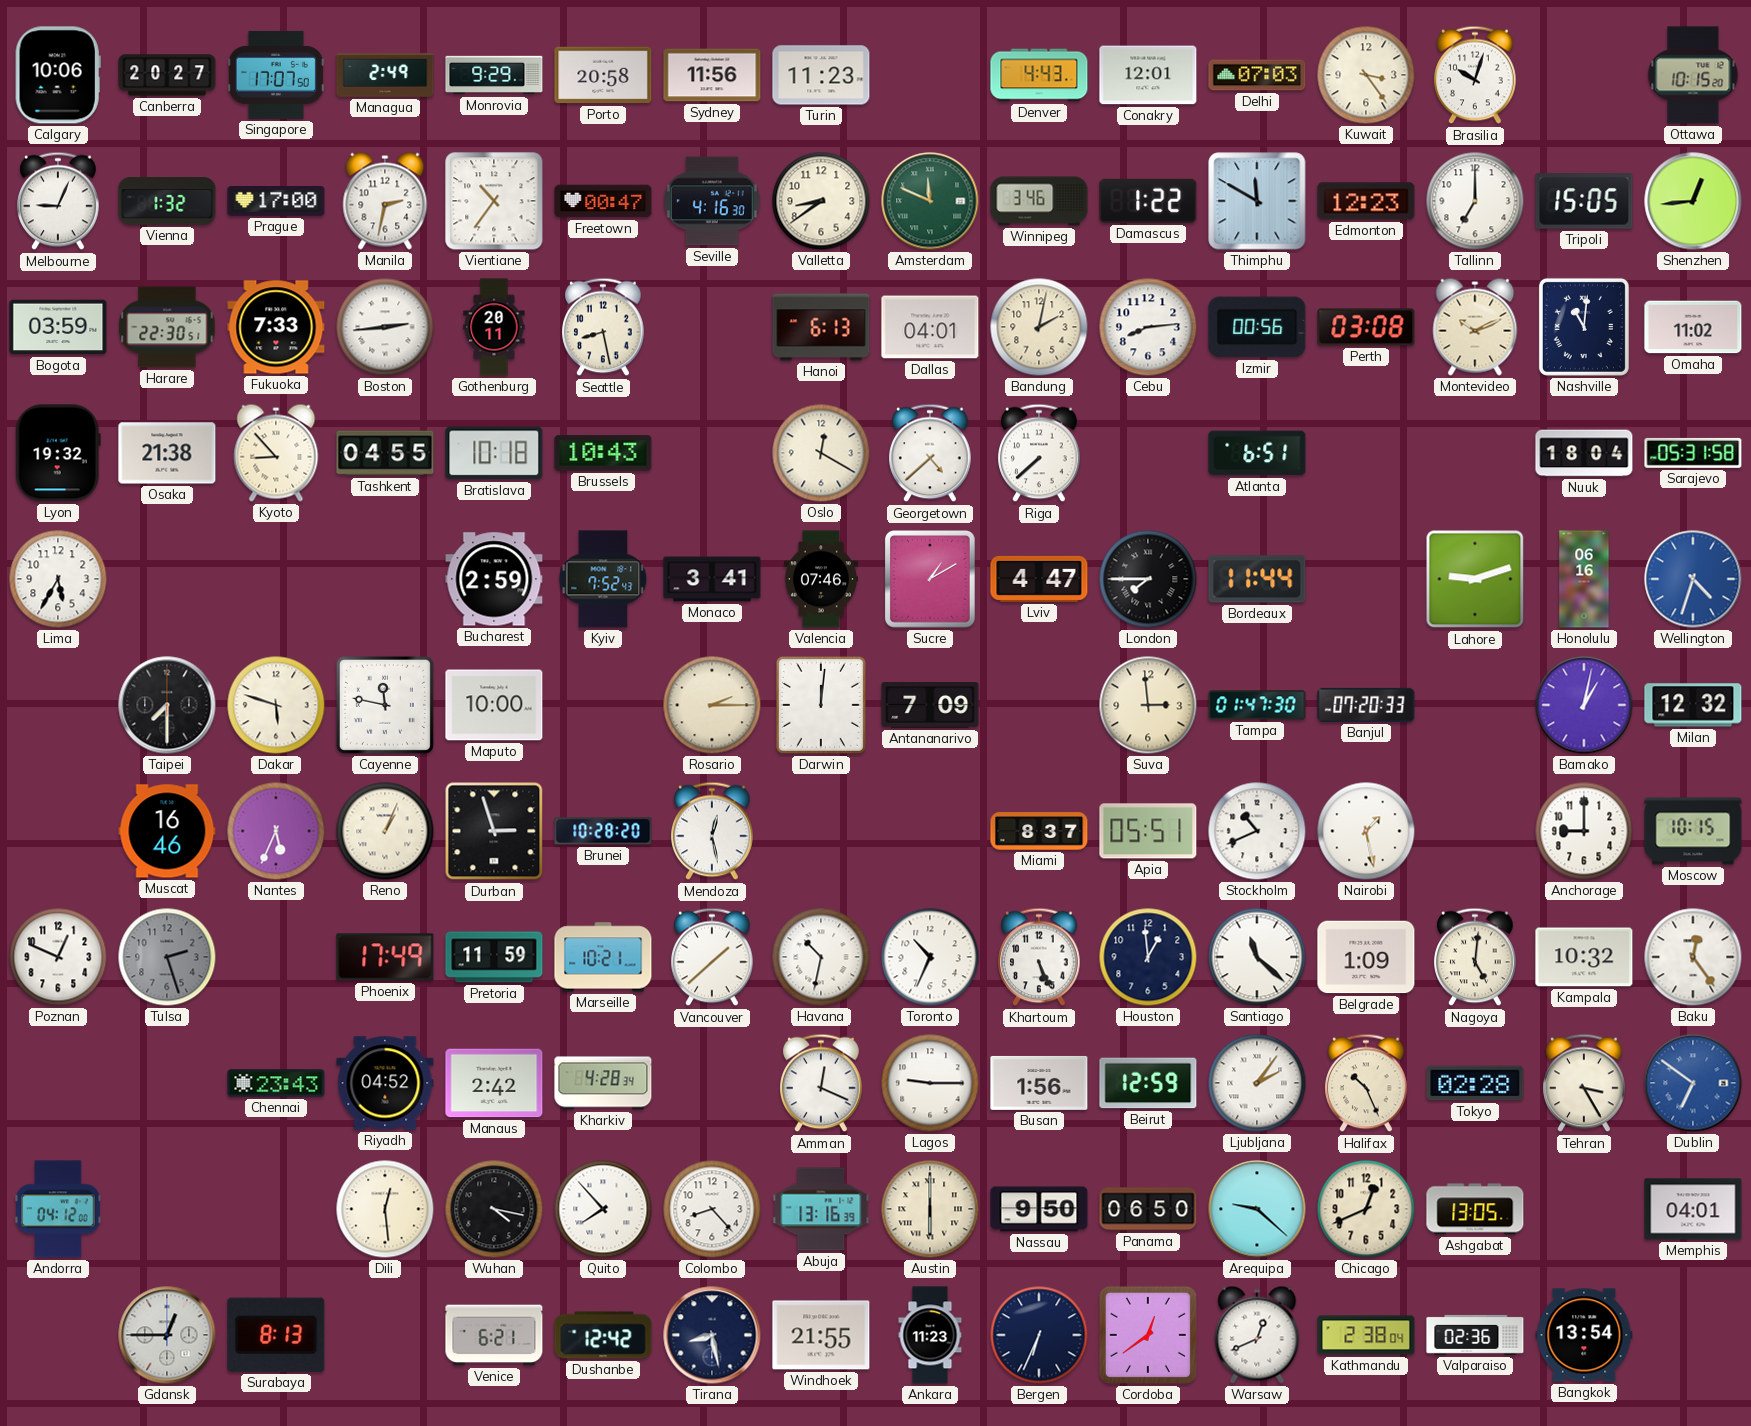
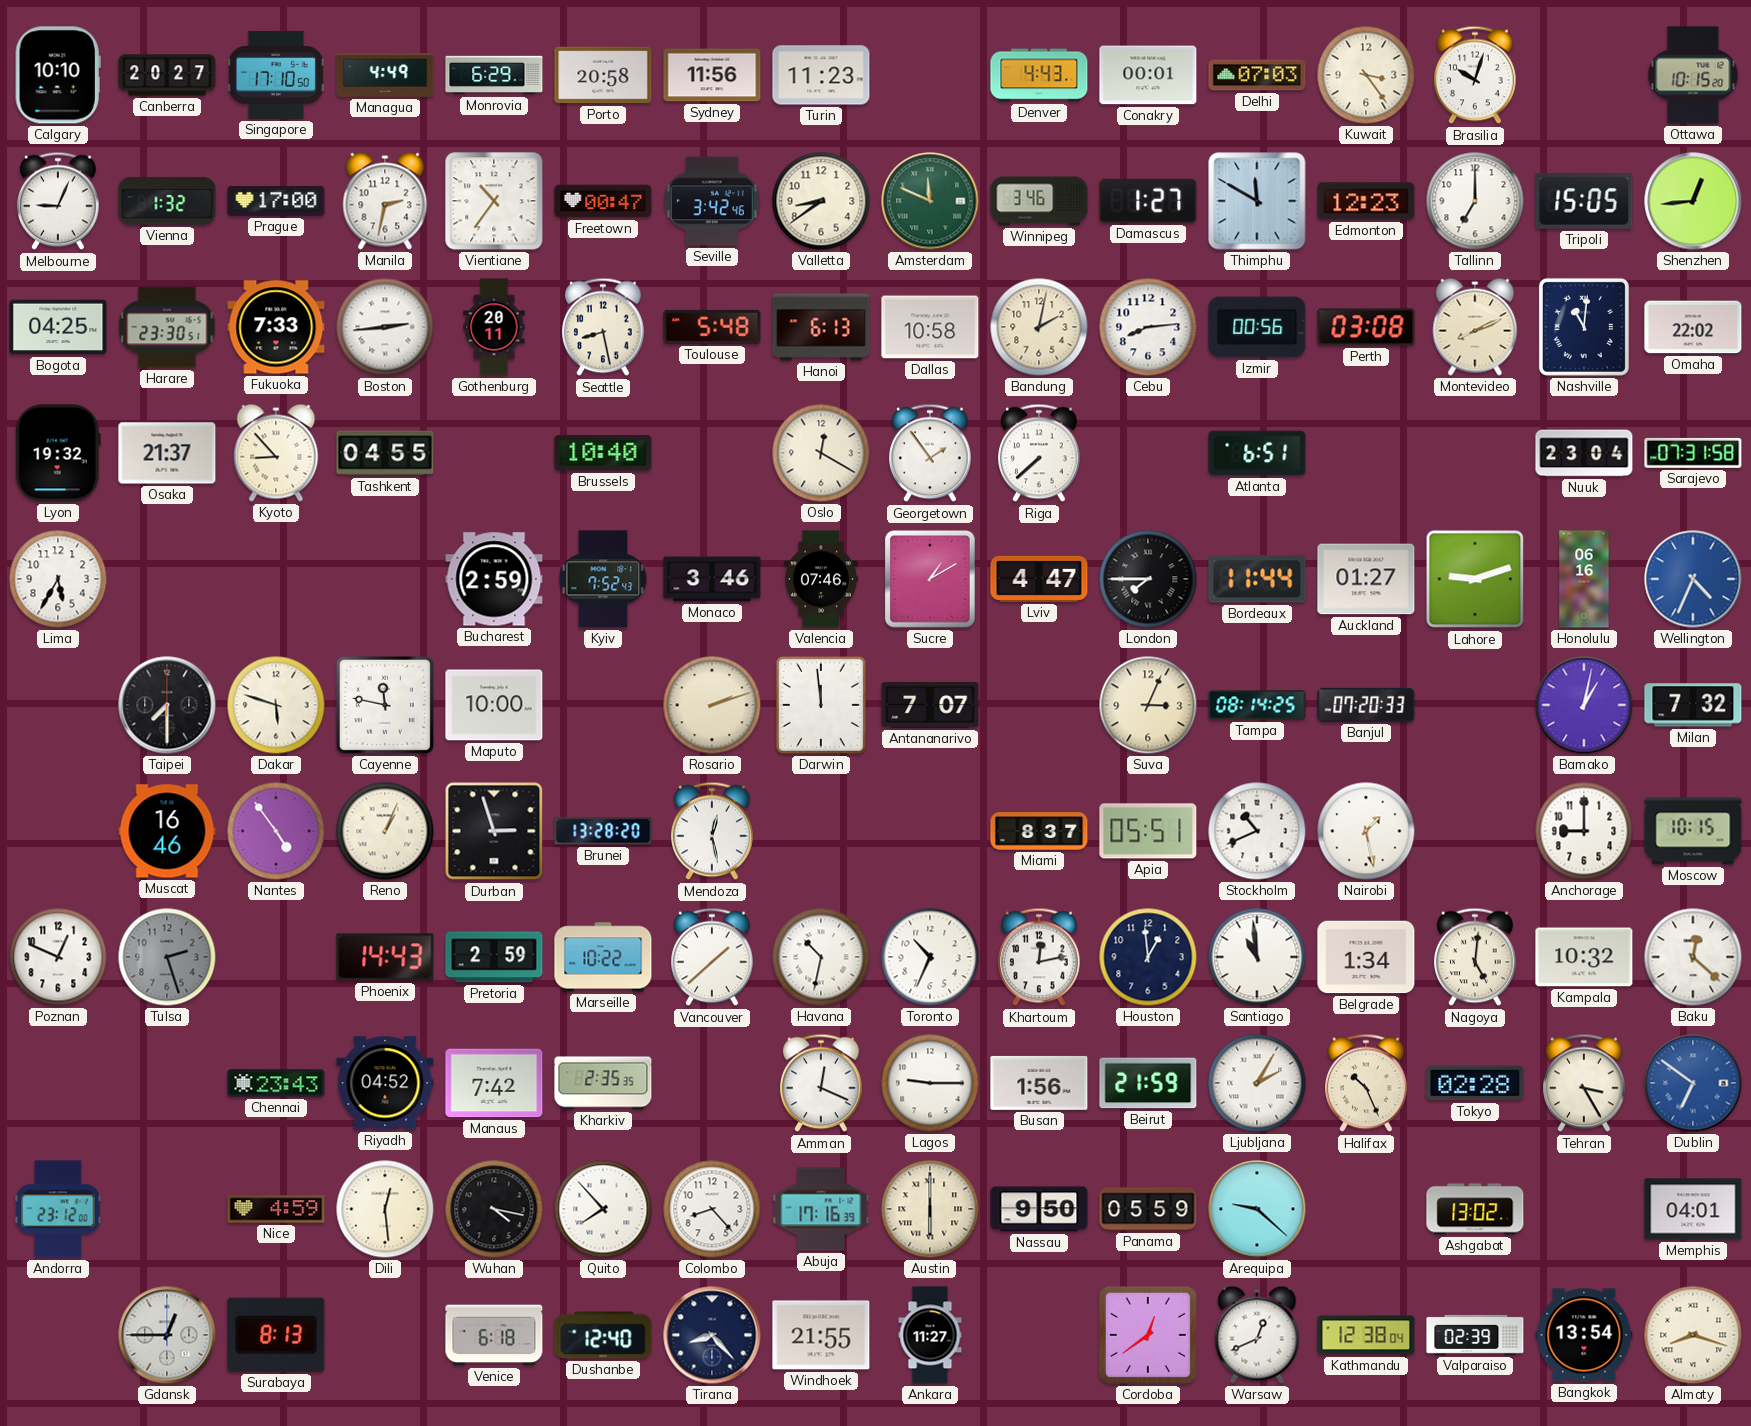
Calgary: 10:06 -> 10:10 (58, 75)
Singapore: 17:07 -> 17:10 (276, 75)
Managua: 2:49 -> 4:49 (385, 75)
Monrovia: 9:29 -> 6:29 (494, 75)
Conakry: 12:01 -> 00:01 (1148, 75)
Seville: 4:16 -> 3:42 (713, 201)
Damascus: 1:22 -> 1:27 (1148, 201)
Bogota: 03:59 -> 04:25 (58, 327)
Harare: 22:30 -> 23:30 (167, 327)
Toulouse: none -> 5:48 (712, 327)
Dallas: 04:01 -> 10:58 (930, 327)
Montevideo: 10:11 -> 8:11 (1475, 327)
Omaha: 11:02 -> 22:02 (1693, 327)
Osaka: 21:38 -> 21:37 (167, 453)
Bratislava: 10:18 -> none (494, 453)
Brussels: 10:43 -> 10:40 (603, 453)
Georgetown: 4:38 -> 1:54 (930, 453)
Nuuk: 18:04 -> 23:04 (1584, 453)
Sarajevo: 05:31 -> 07:31 (1693, 453)
Monaco: 3:41 -> 3:46 (712, 579)
Auckland: none -> 01:27 (1366, 579)
Wellington: 4:33 -> 4:34 (1693, 579)
Rosario: 2:15 -> 2:12 (712, 705)
Darwin: 12:01 -> 11:59 (821, 705)
Antananarivo: 7:09 -> 7:07 (930, 706)
Suva: 2:59 -> 3:04 (1148, 705)
Tampa: 01:47 -> 08:14 (1257, 705)
Milan: 12:32 -> 7:32 (1693, 705)
Nantes: 5:34 -> 4:54 (276, 831)
Brunei: 10:28 -> 13:28 (603, 831)
Phoenix: 17:49 -> 14:43 (385, 957)
Pretoria: 11:59 -> 2:59 (494, 957)
Marseille: 10:21 -> 10:22 (603, 957)
Khartoum: 5:26 -> 12:13 (1039, 957)
Santiago: 11:22 -> 10:59 (1257, 957)
Belgrade: 1:09 -> 1:34 (1366, 957)
Baku: 12:24 -> 12:22 (1693, 957)
Manaus: 2:42 -> 7:42 (494, 1083)
Kharkiv: 4:28 -> 2:35 (603, 1083)
Beirut: 12:59 -> 21:59 (1148, 1083)
Ljubljana: 2:06 -> 2:05 (1257, 1083)
Andorra: 04:12 -> 23:12 (58, 1209)
Nice: none -> 4:59 (276, 1209)
Abuja: 13:16 -> 17:16 (821, 1209)
Panama: 06:50 -> 05:59 (1148, 1209)
Chicago: 12:41 -> none (1366, 1209)
Ashgabat: 13:05 -> 13:02 (1475, 1209)
Venice: 6:21 -> 6:18 (494, 1335)
Dushanbe: 12:42 -> 12:40 (603, 1335)
Tirana: 8:28 -> 8:23 (712, 1335)
Ankara: 11:23 -> 11:27 (930, 1335)
Bergen: 6:34 -> none (1039, 1335)
Kathmandu: 2:38 -> 12:38 (1366, 1335)
Valparaiso: 02:36 -> 02:39 (1475, 1335)
Almaty: none -> 8:18 (1693, 1335)
